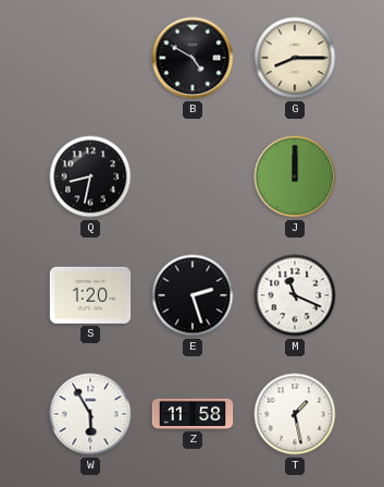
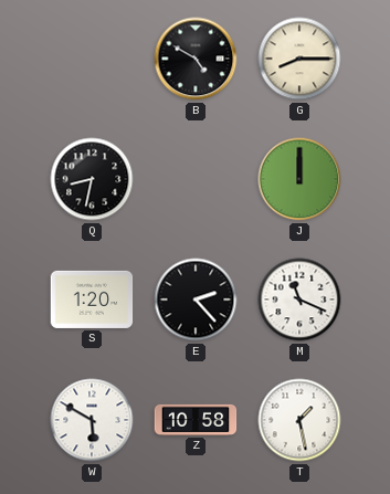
E: 2:27 -> 2:23 (196, 299)
W: 5:55 -> 5:50 (92, 420)
Z: 11:58 -> 10:58 (196, 420)
